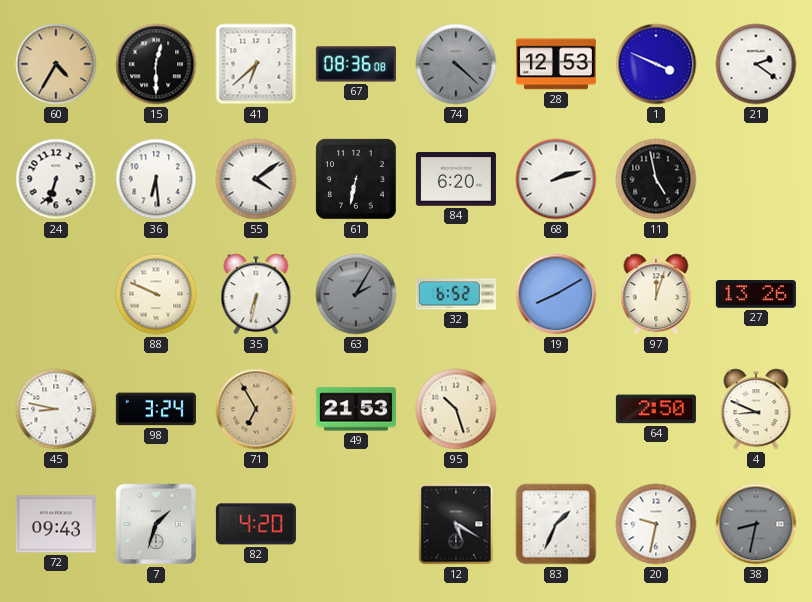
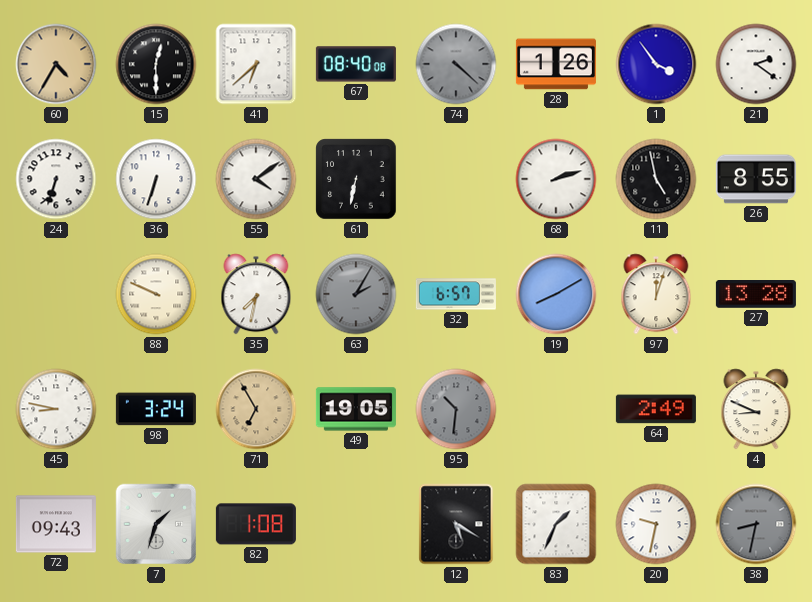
67: 08:36 -> 08:40 (356, 64)
28: 12:53 -> 1:26 (556, 64)
1: 3:49 -> 3:54 (656, 64)
36: 6:29 -> 6:33 (156, 179)
84: 6:20 -> none (456, 179)
26: none -> 8:55 (756, 179)
35: 6:32 -> 7:32 (256, 294)
32: 6:52 -> 6:57 (456, 294)
27: 13:26 -> 13:28 (756, 295)
49: 21:53 -> 19:05 (356, 409)
95: 10:27 -> 10:31 (456, 409)
95 dial: cream -> grey (456, 409)
64: 2:50 -> 2:49 (656, 409)
82: 4:20 -> 1:08 (256, 524)
